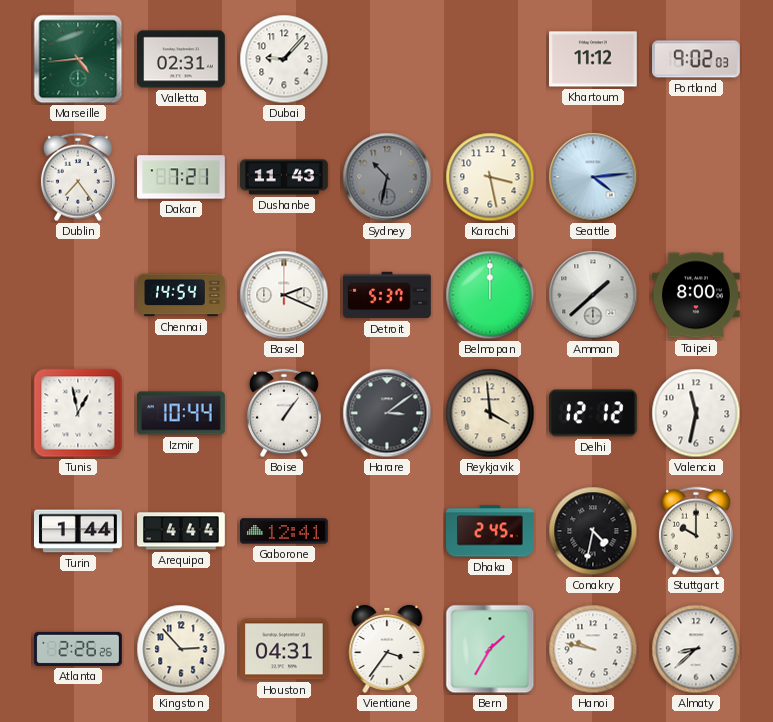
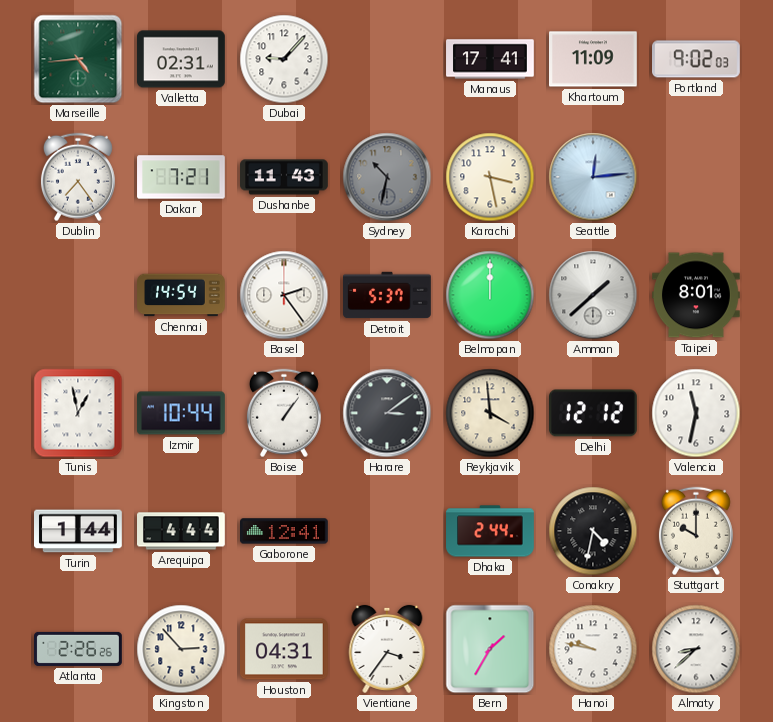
Manaus: none -> 17:41 (490, 59)
Khartoum: 11:12 -> 11:09 (594, 59)
Seattle: 4:14 -> 12:14 (593, 177)
Basel: 2:19 -> 2:24 (284, 295)
Taipei: 8:00 -> 8:01 (697, 295)
Dhaka: 2:45 -> 2:44 (490, 531)
